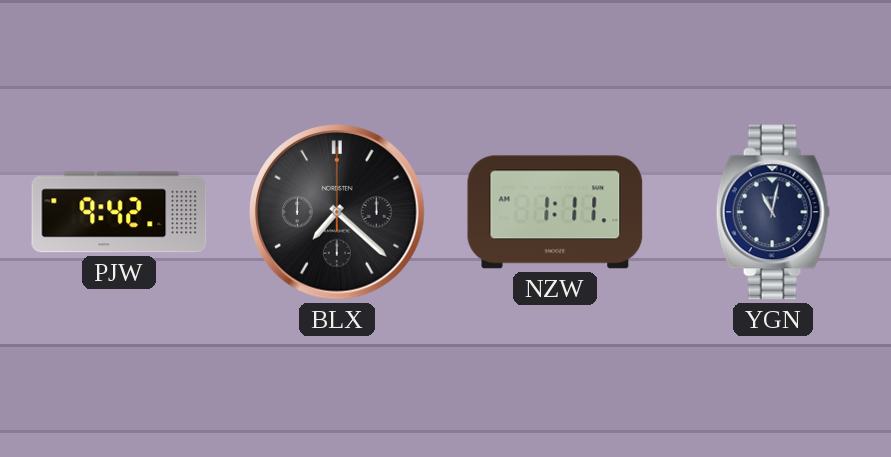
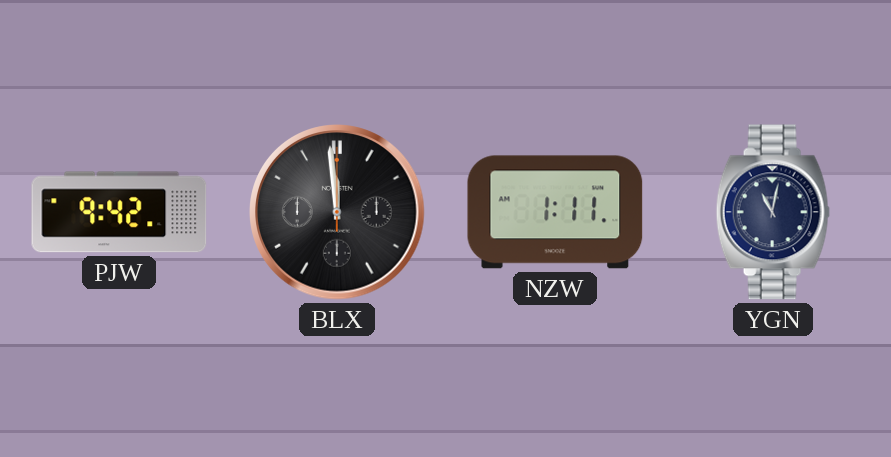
BLX: 7:22 -> 11:59 (337, 212)
